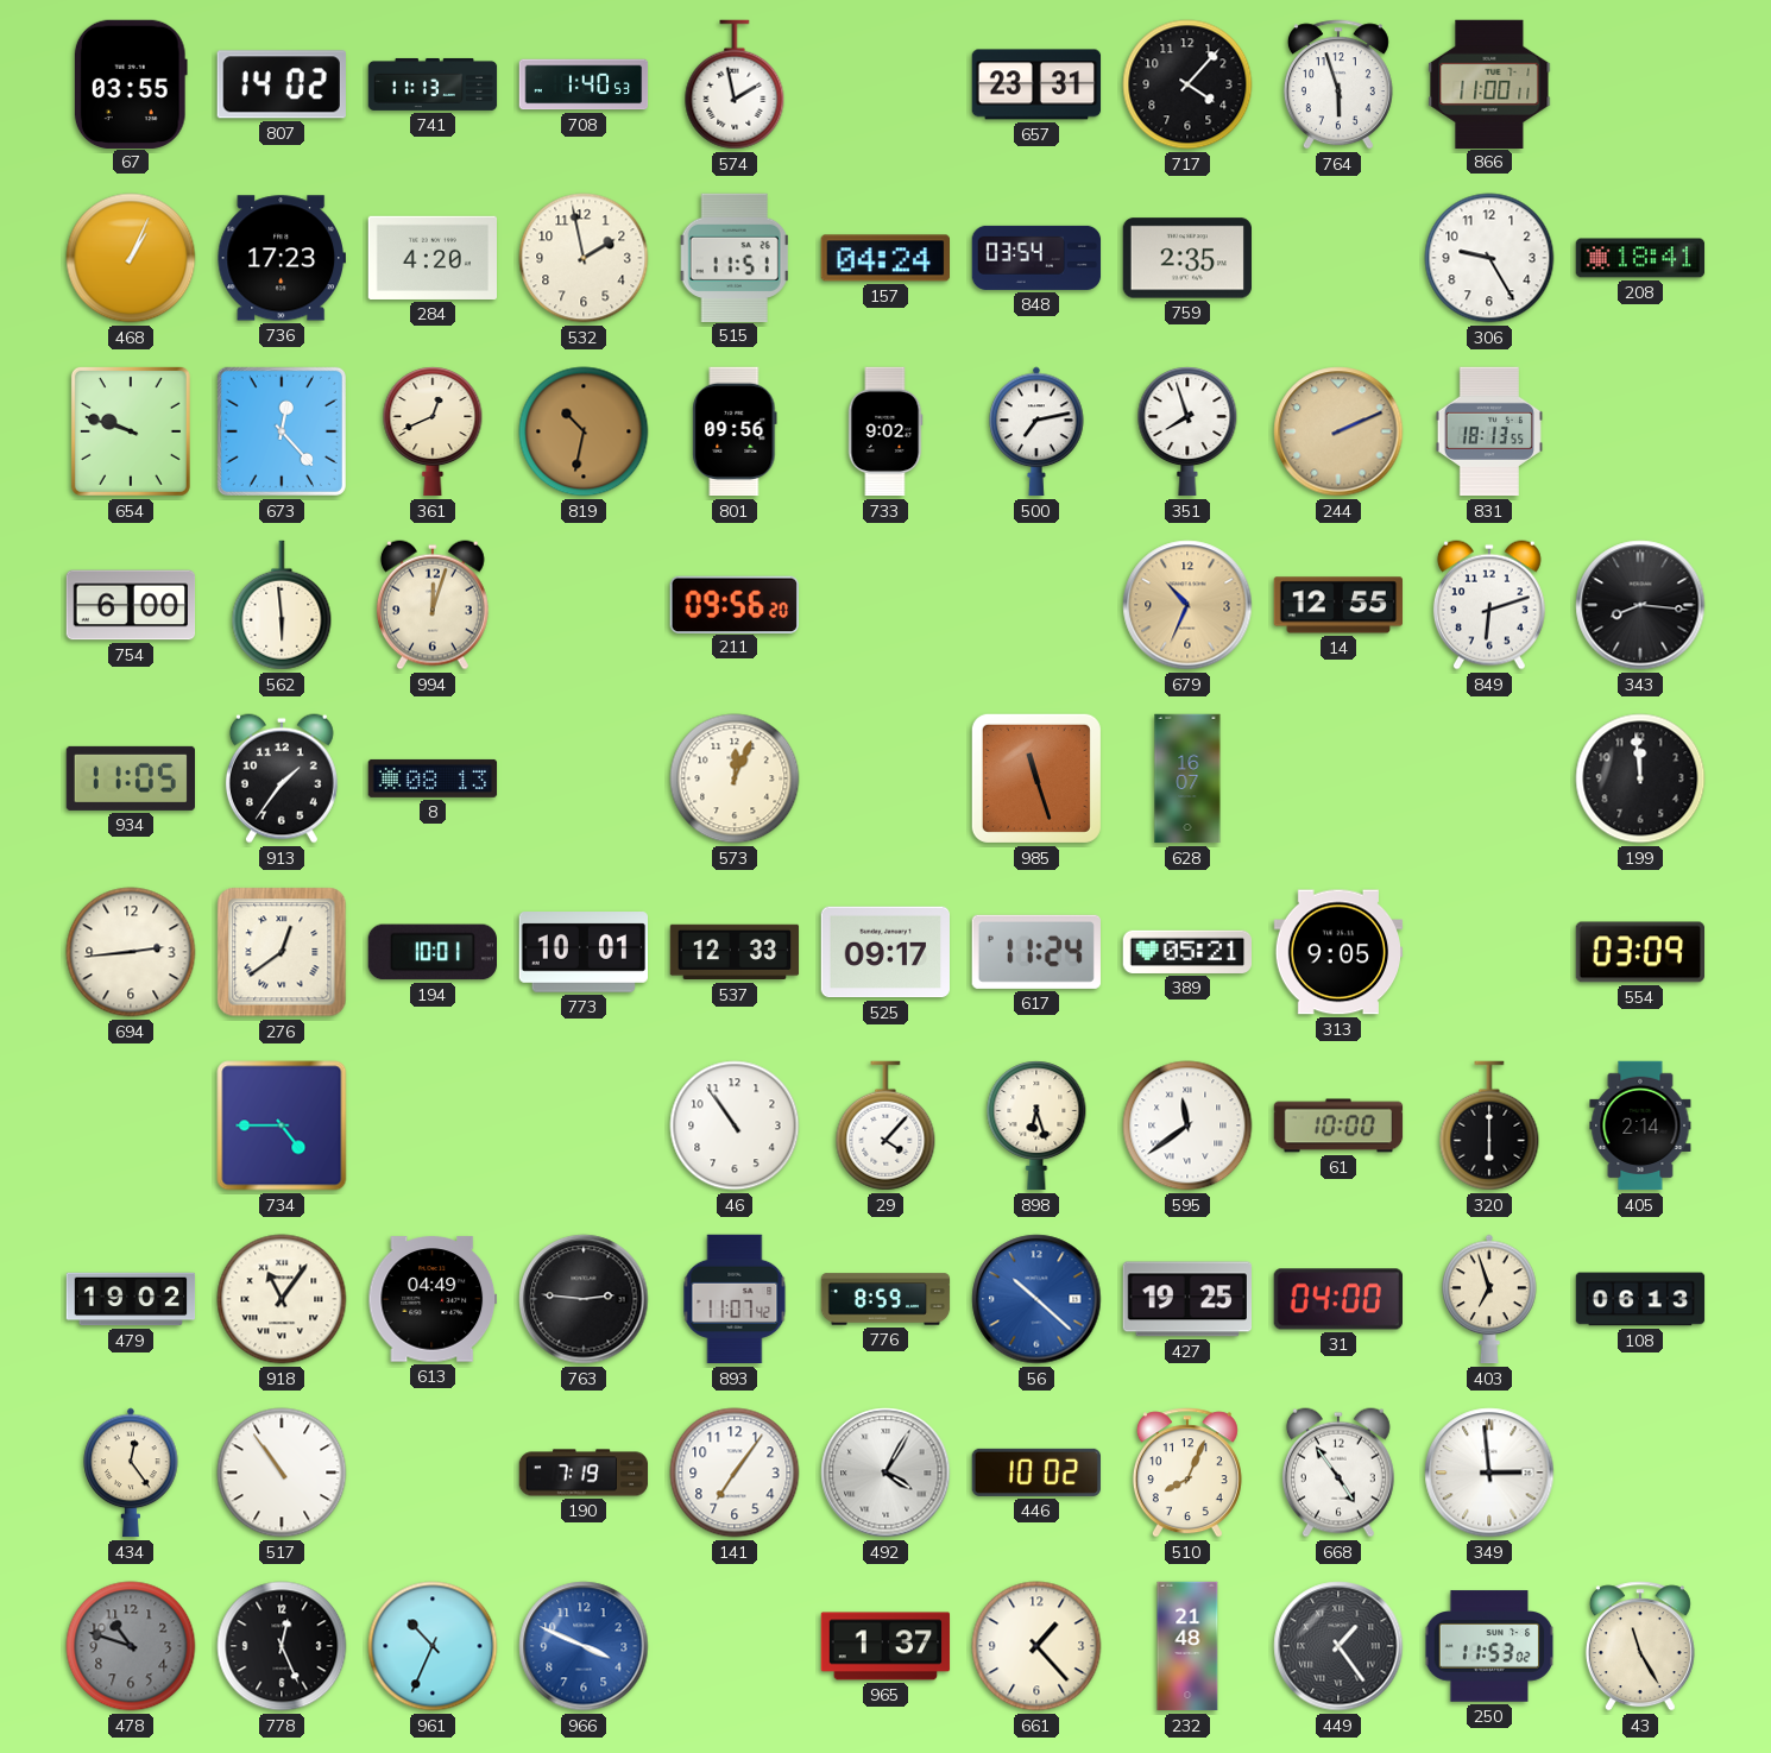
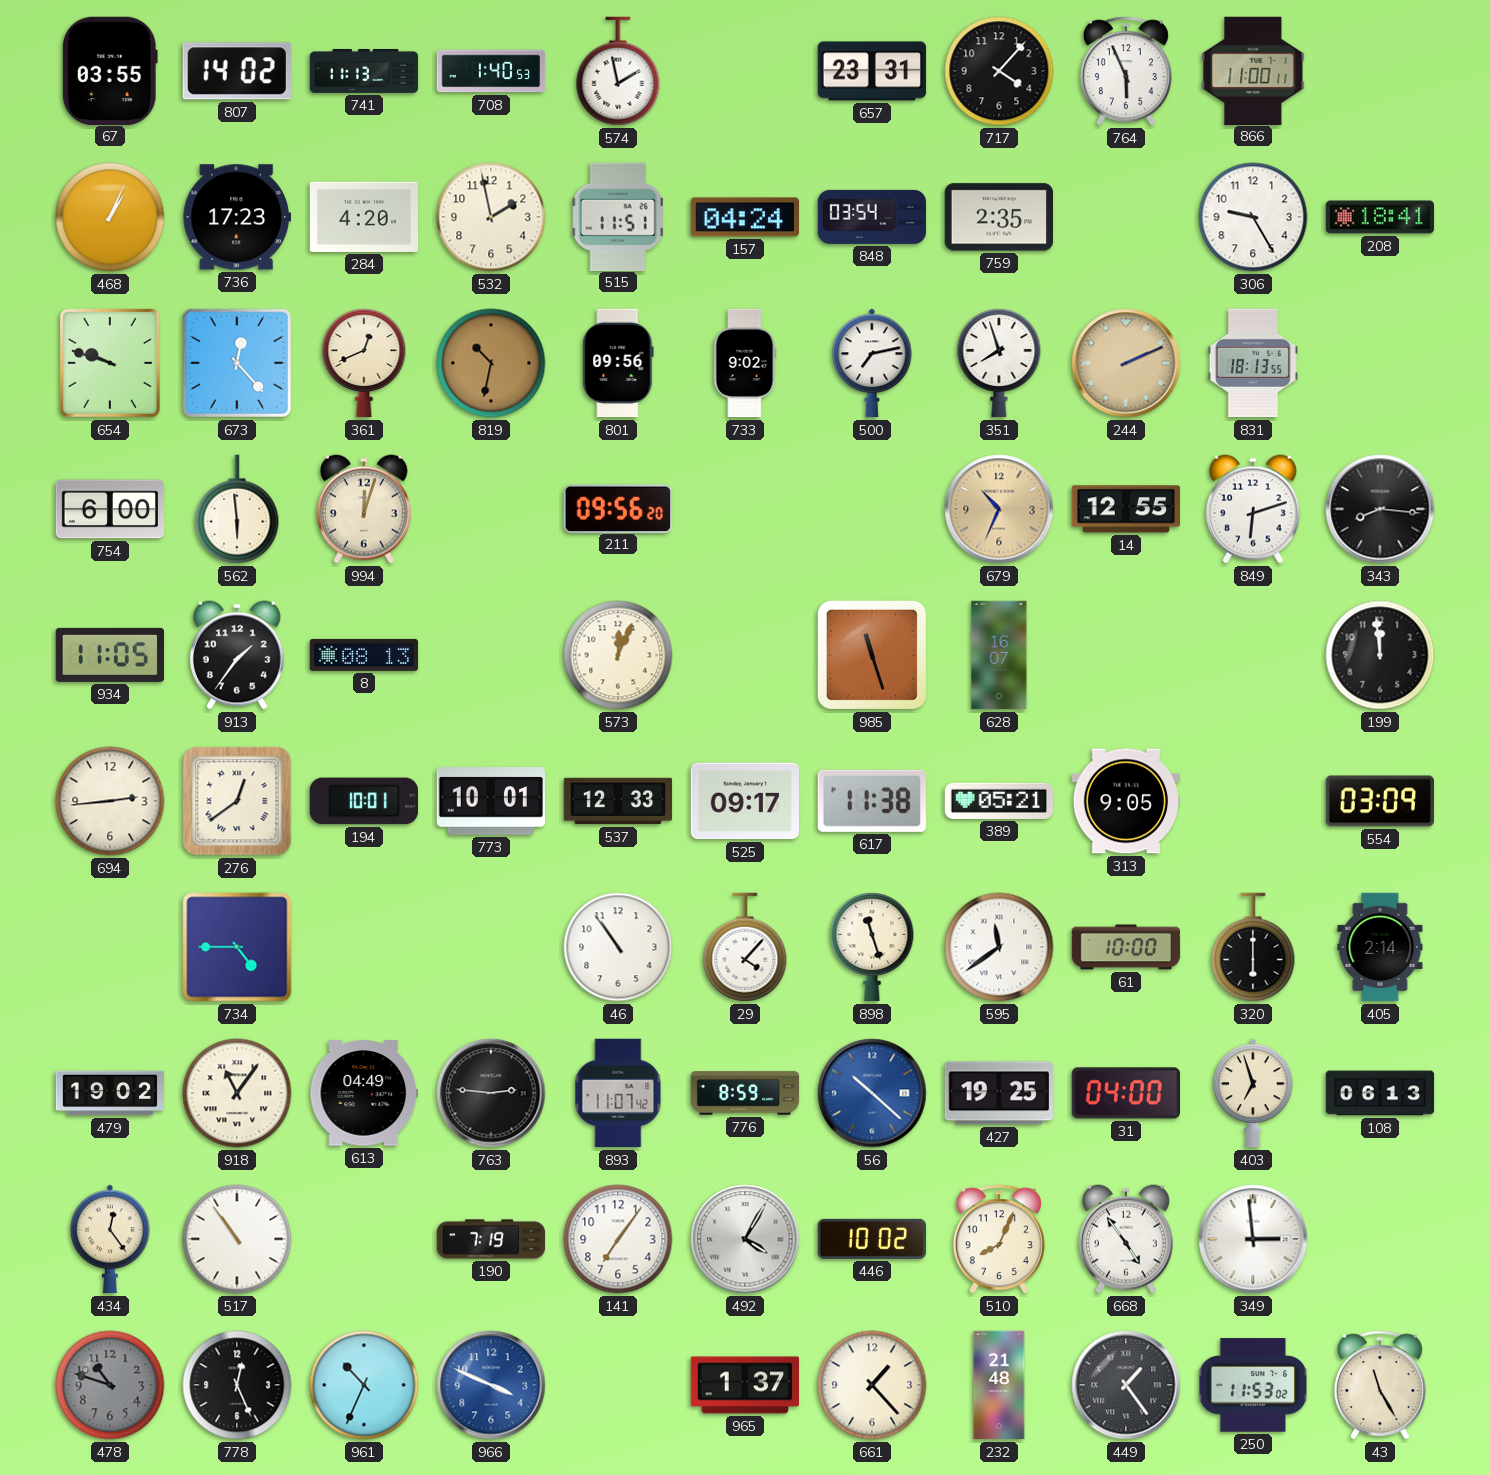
764: 5:57 -> 5:56 (1126, 71)
617: 11:24 -> 11:38 (872, 801)
898: 6:27 -> 11:27 (872, 947)
